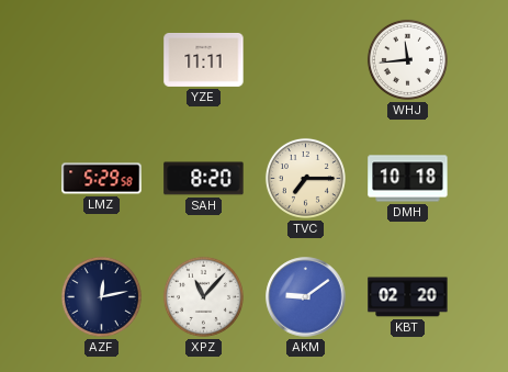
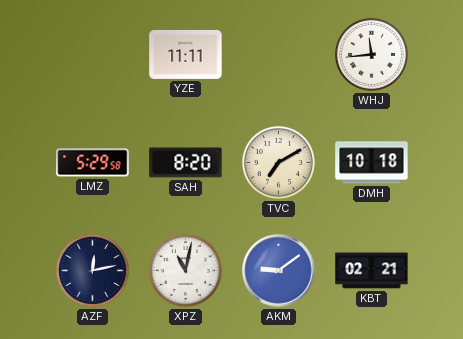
TVC: 7:15 -> 7:10 (278, 162)
XPZ: 11:07 -> 11:02 (185, 270)
KBT: 02:20 -> 02:21 (372, 271)
